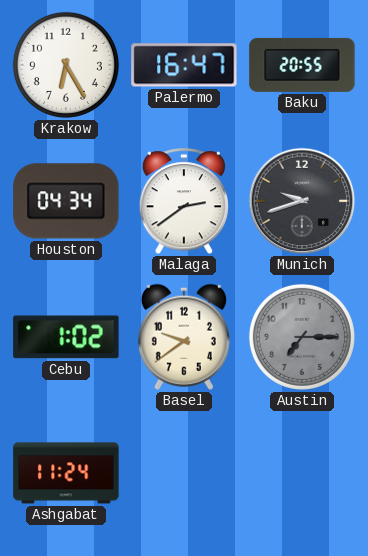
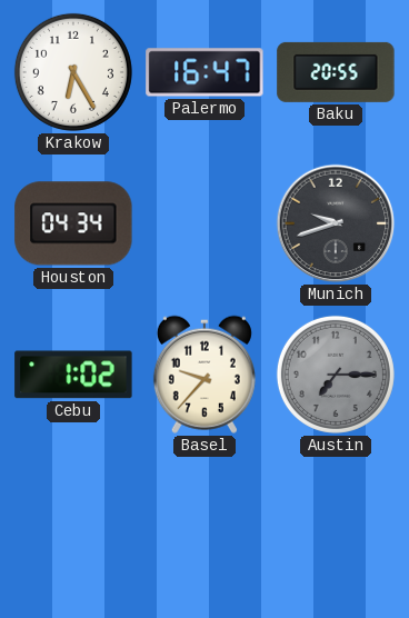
Malaga: 2:39 -> none (184, 202)
Basel: 9:39 -> 9:37 (205, 375)
Ashgabat: 11:24 -> none (66, 473)
